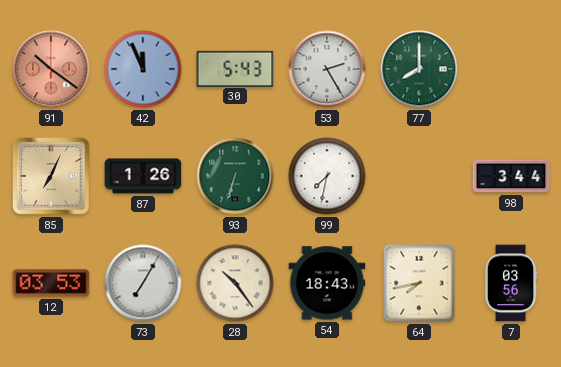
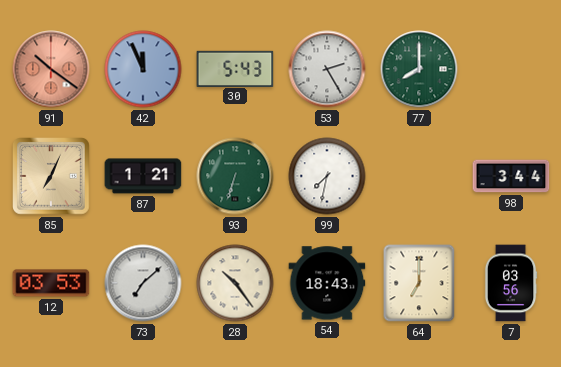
87: 1:26 -> 1:21 (143, 176)
73: 7:05 -> 7:08 (143, 283)
64: 7:43 -> 7:00 (419, 283)
